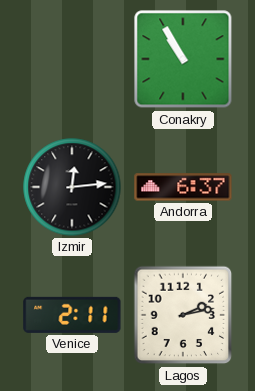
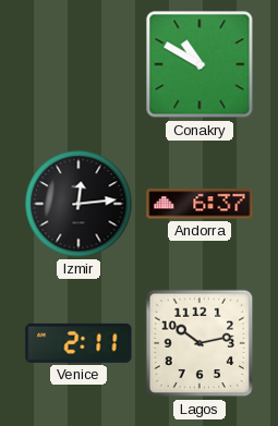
Conakry: 10:55 -> 10:50 (200, 64)
Lagos: 2:13 -> 10:13 (200, 343)
